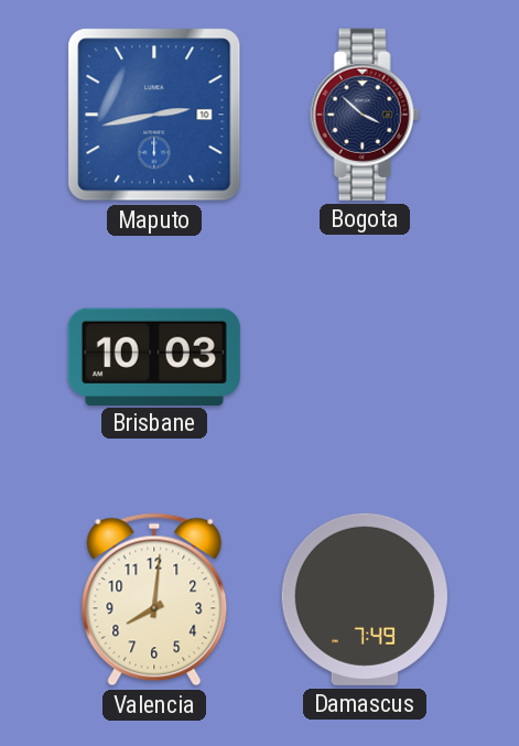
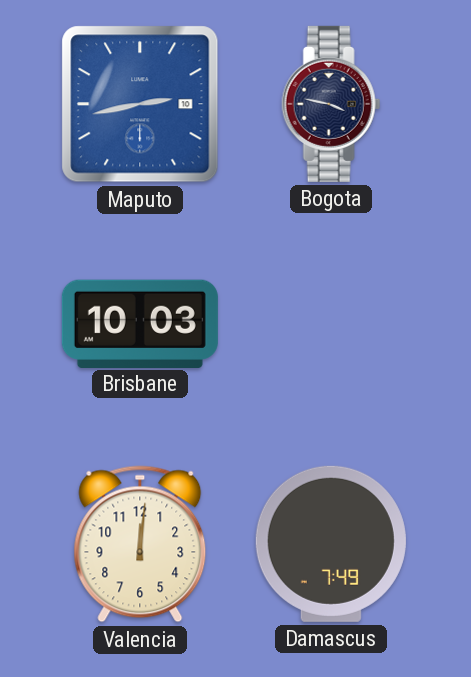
Bogota: 3:52 -> 3:47 (331, 104)
Valencia: 8:01 -> 12:01 (140, 544)
